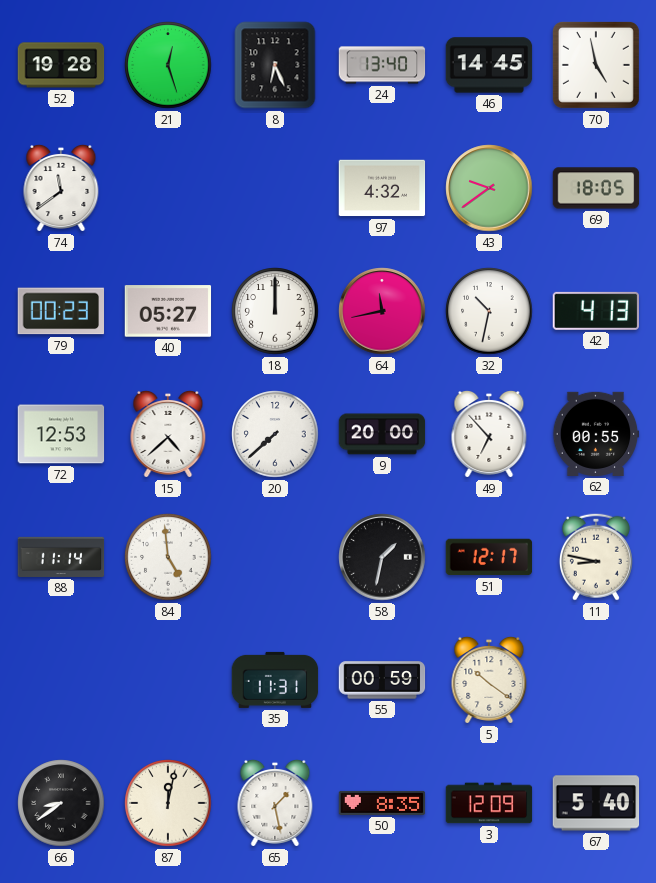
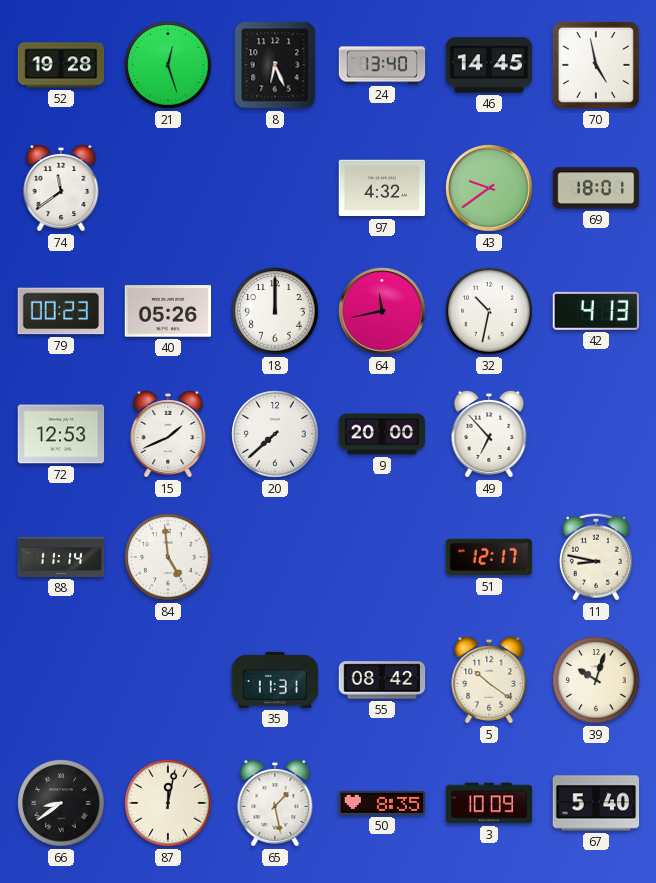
69: 18:05 -> 18:01 (596, 188)
40: 05:27 -> 05:26 (168, 311)
15: 4:38 -> 1:41 (168, 434)
62: 00:55 -> none (596, 434)
58: 1:32 -> none (382, 557)
55: 00:59 -> 08:42 (382, 680)
39: none -> 10:03 (596, 680)
3: 12:09 -> 10:09 (489, 803)
